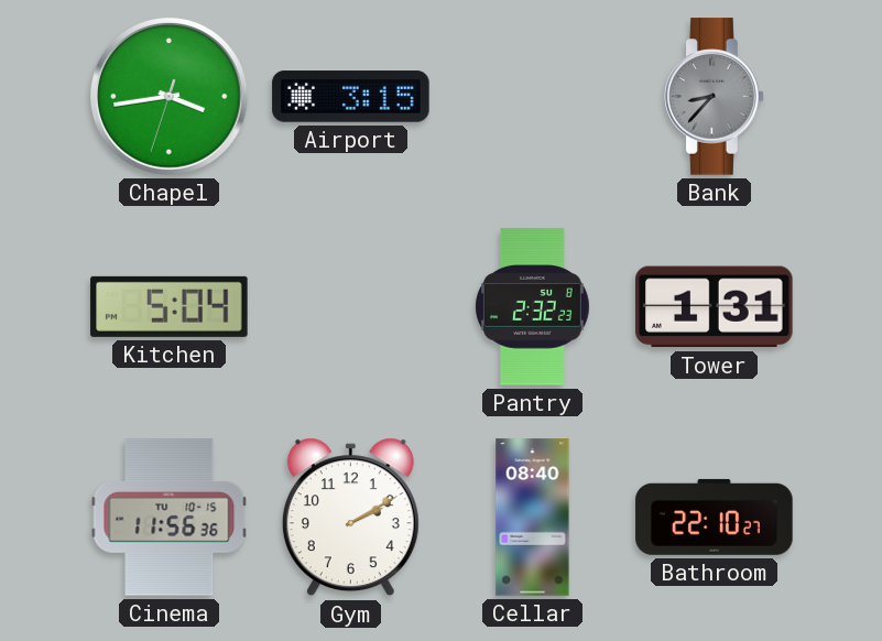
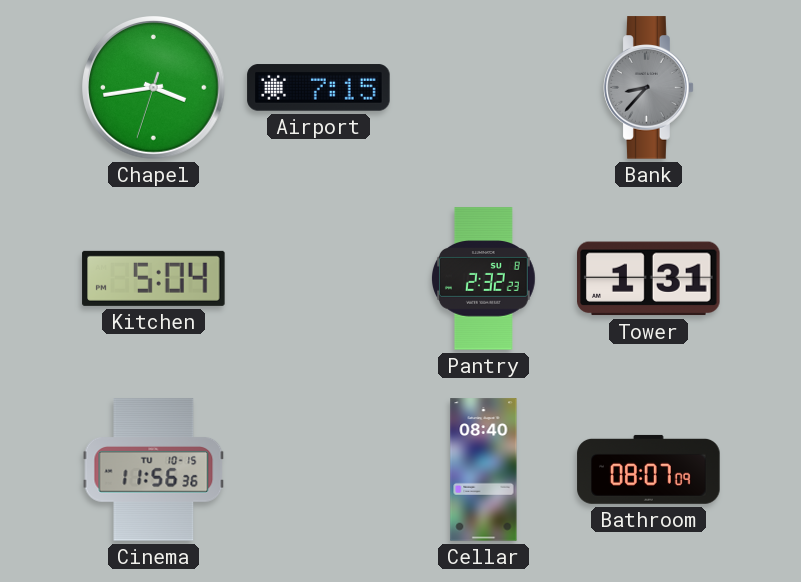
Airport: 3:15 -> 7:15 (319, 88)
Gym: 2:10 -> none (350, 518)
Bathroom: 22:10 -> 08:07 (649, 469)
